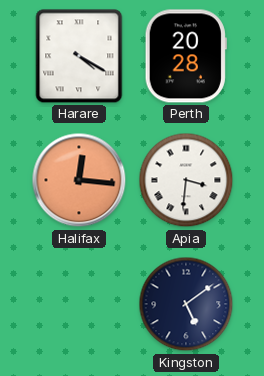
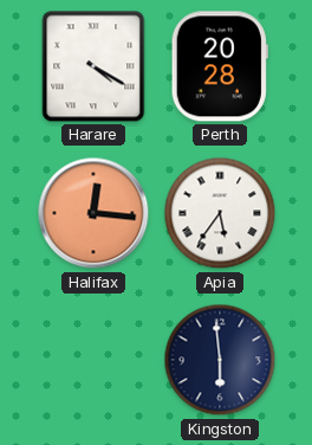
Apia: 3:31 -> 5:36 (220, 213)
Kingston: 5:09 -> 5:59 (220, 360)
